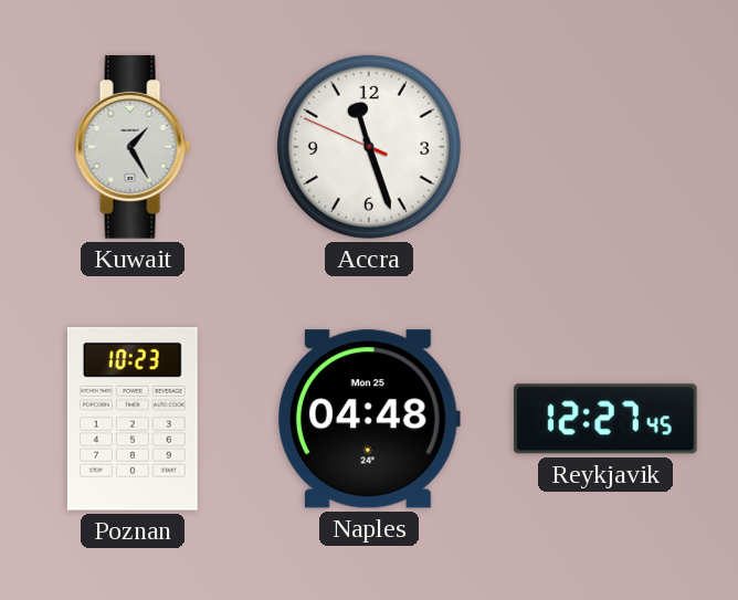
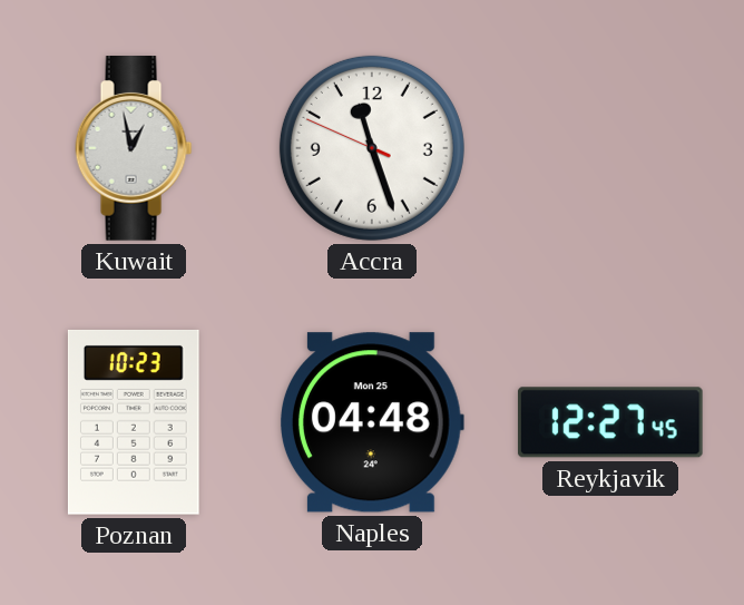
Kuwait: 1:25 -> 12:58 (134, 149)
